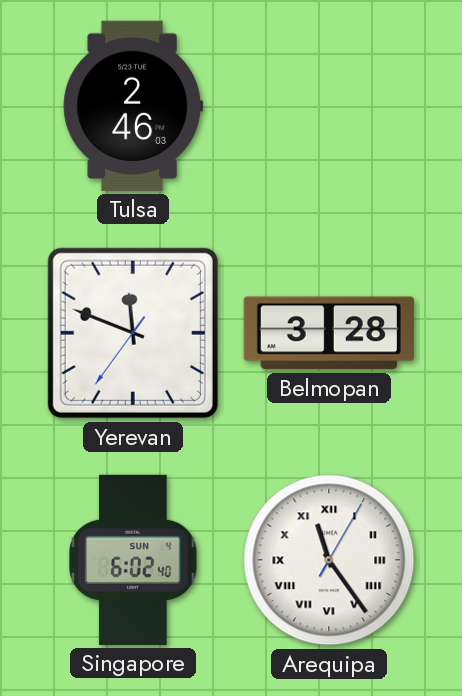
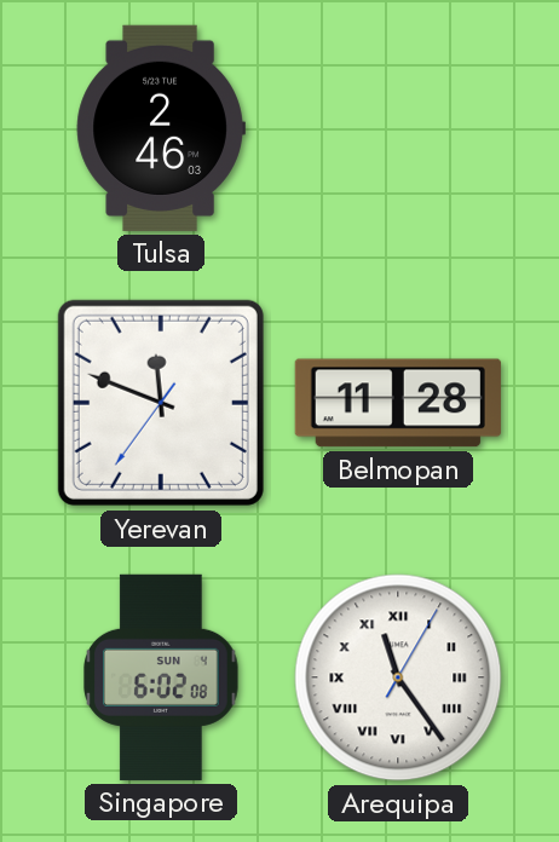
Belmopan: 3:28 -> 11:28 (398, 403)
Singapore: 6:02:40 -> 6:02:08 (161, 677)
